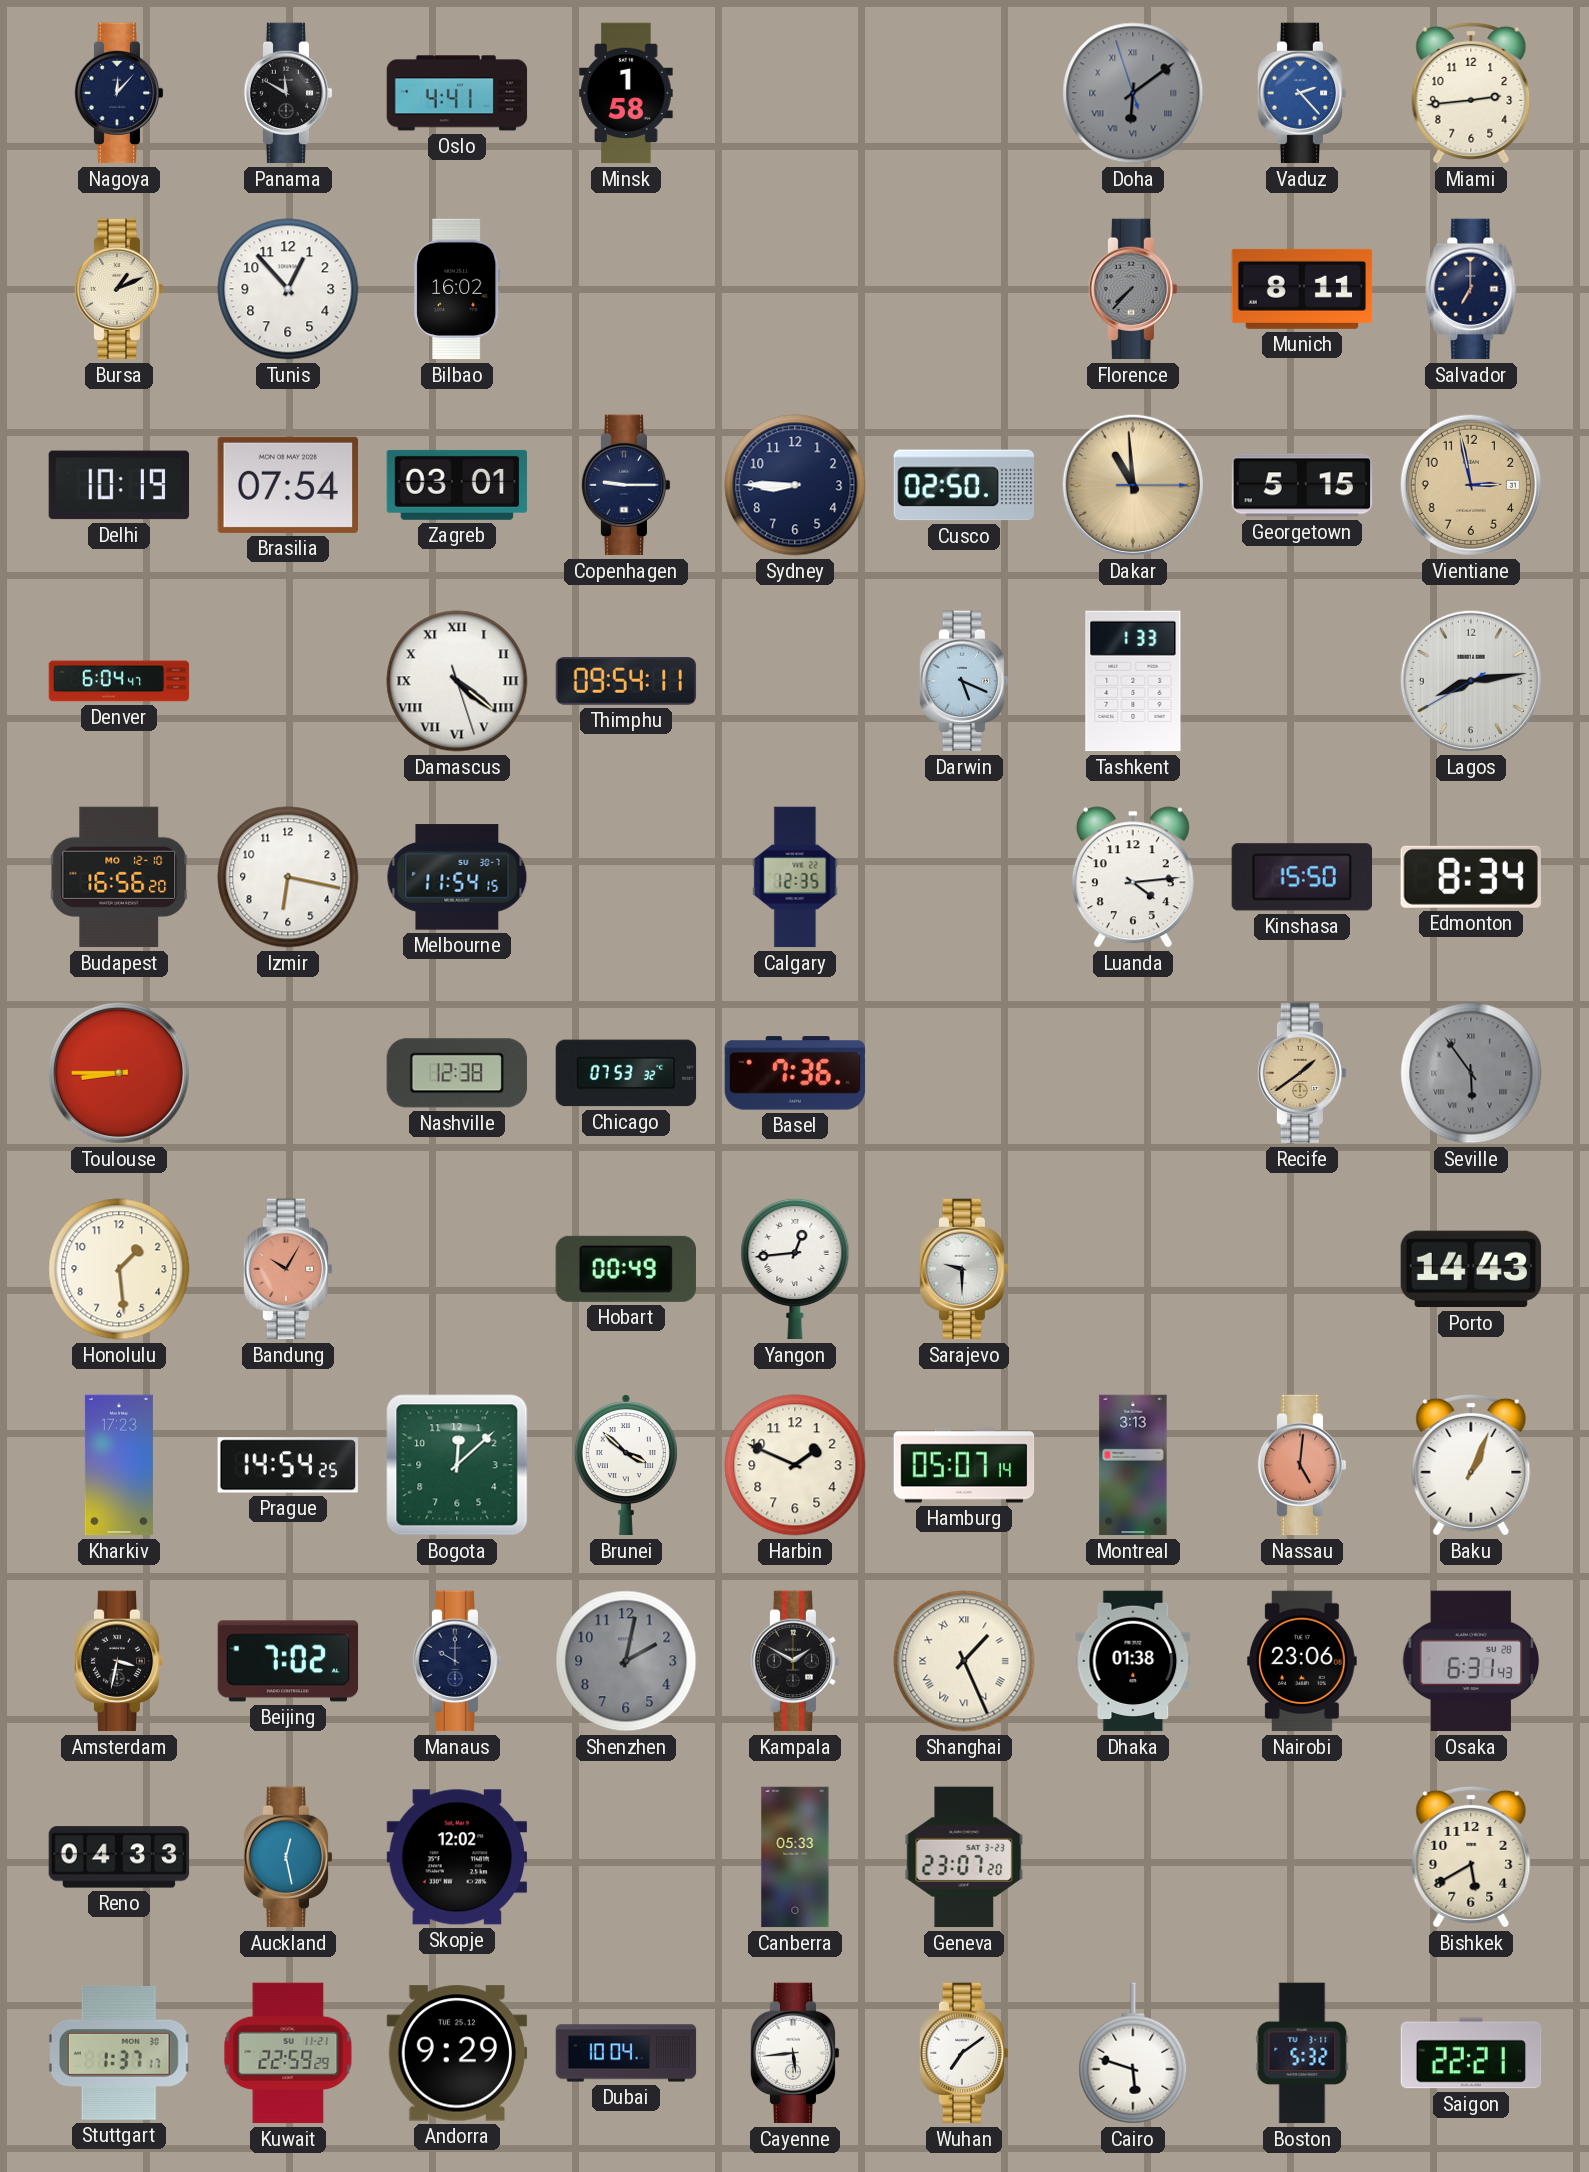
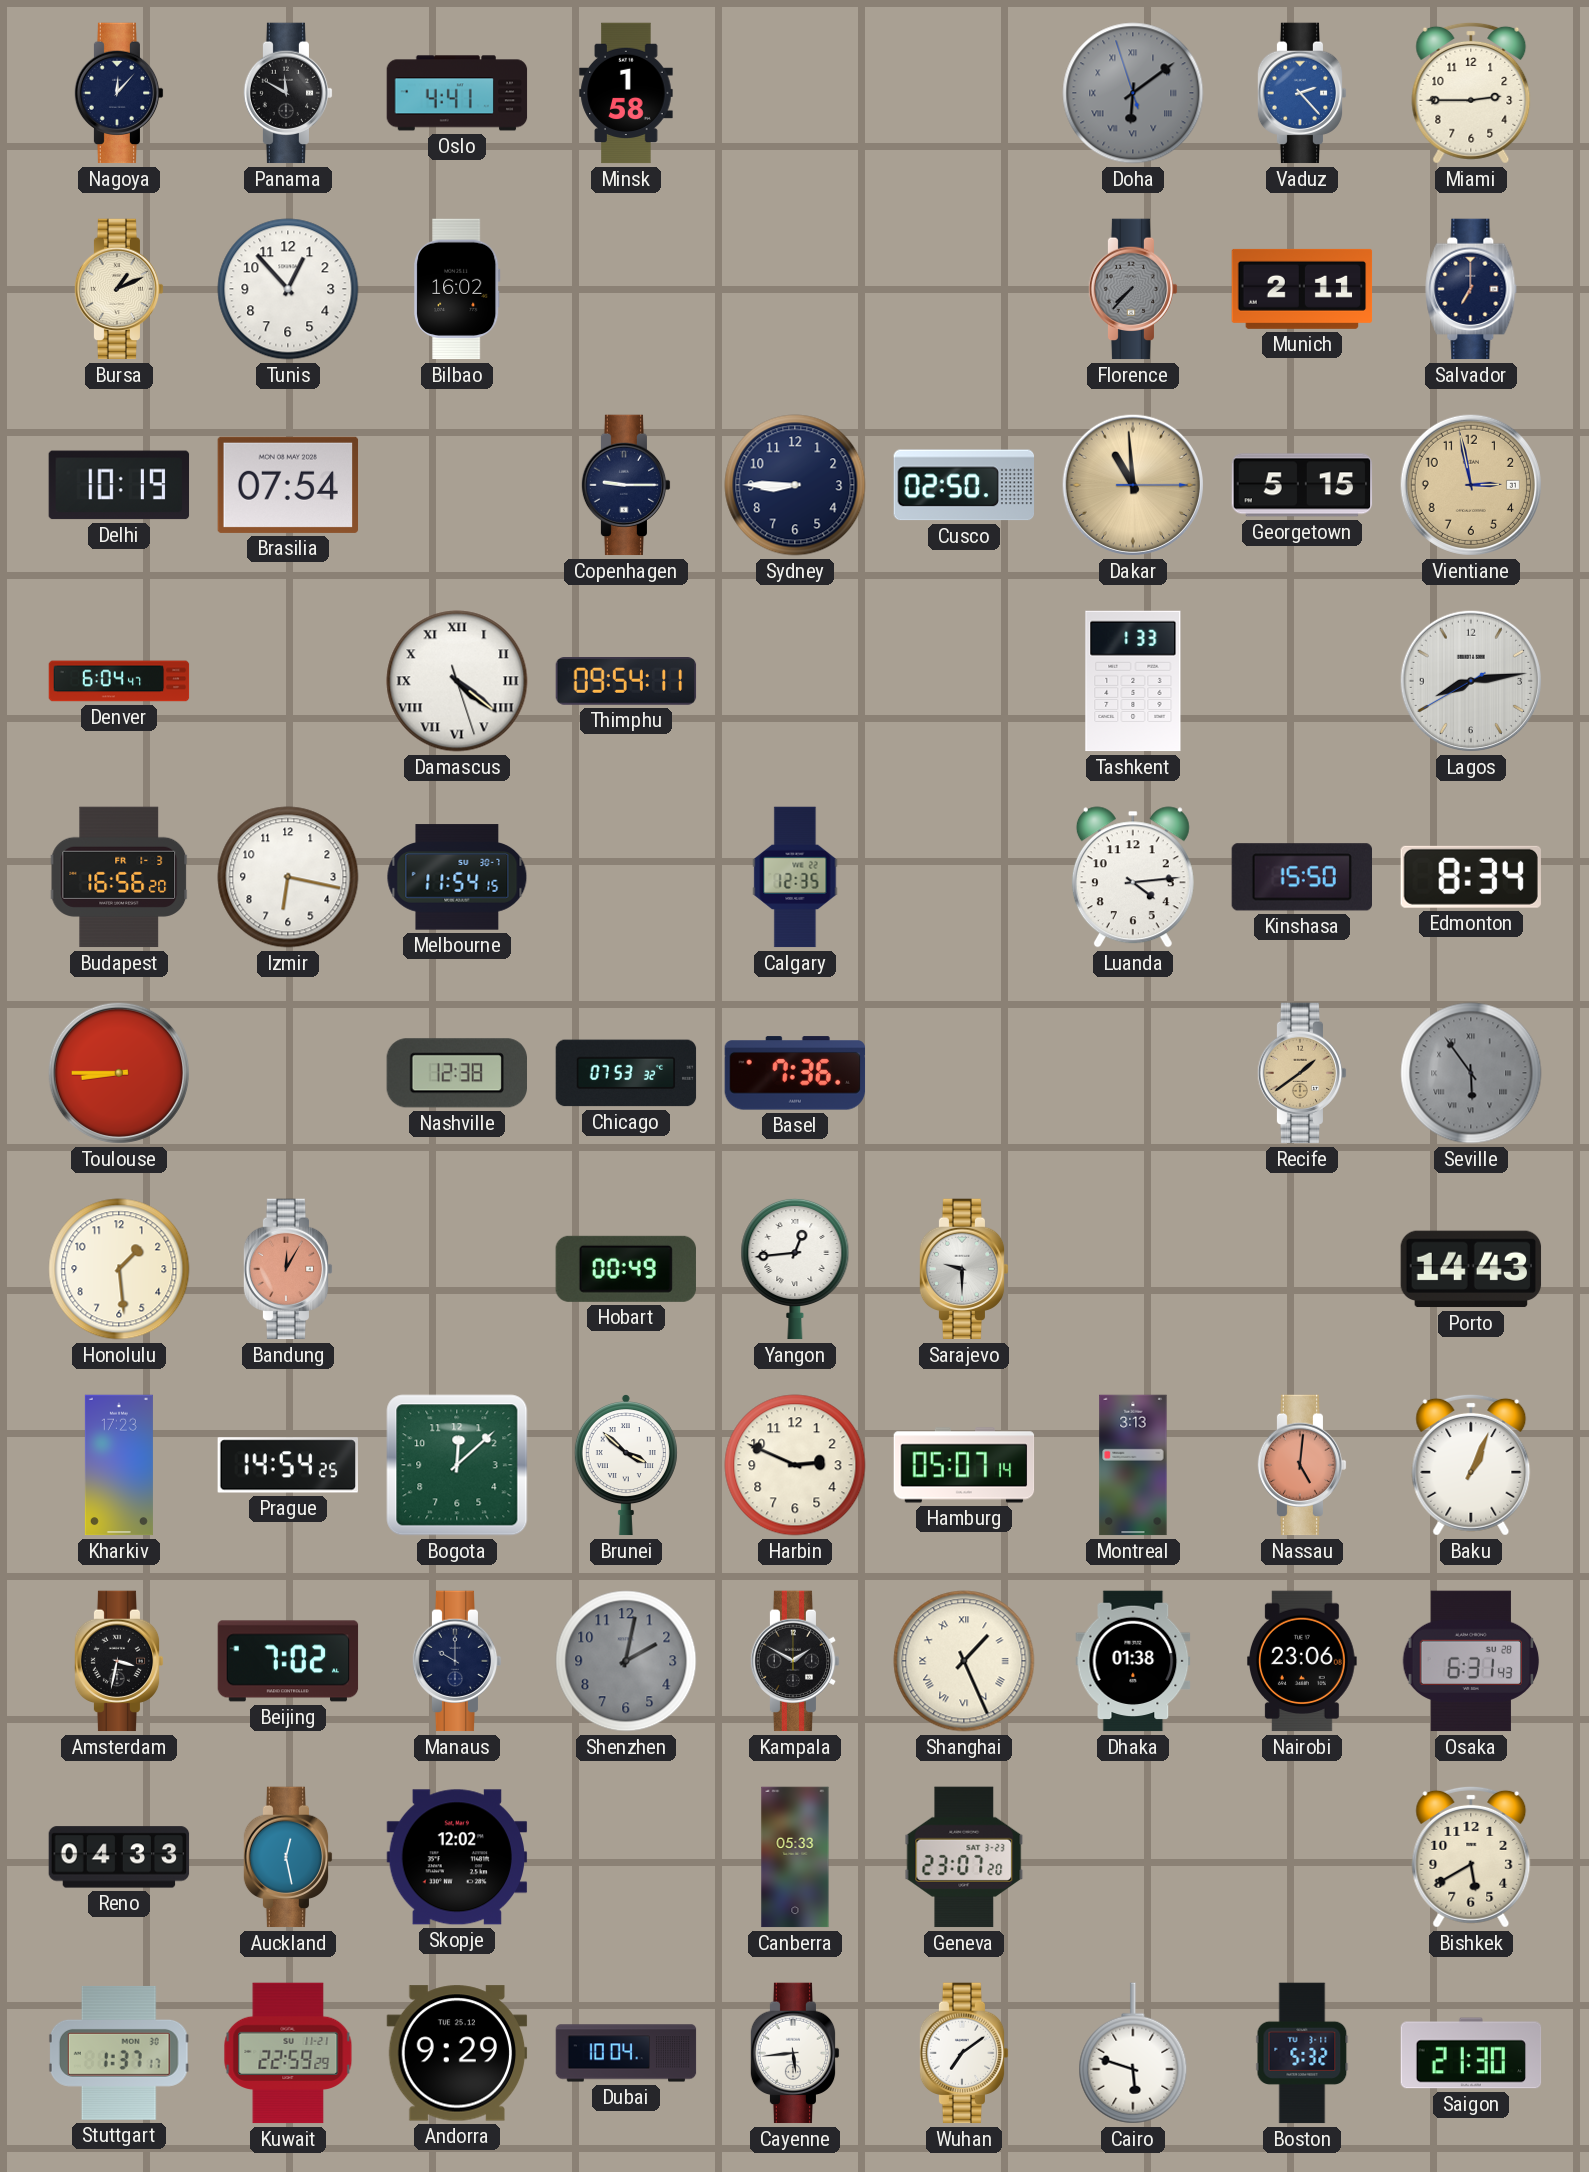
Miami: 2:44 -> 2:45 (1471, 93)
Munich: 8:11 -> 2:11 (1302, 289)
Zagreb: 03:01 -> none (457, 485)
Darwin: 5:19 -> none (964, 681)
Budapest date: MO 12-10 -> FR 1-3 (119, 877)
Bandung: 10:05 -> 12:05 (288, 1269)
Harbin: 1:49 -> 2:49 (795, 1465)
Saigon: 22:21 -> 21:30 (1471, 2053)
